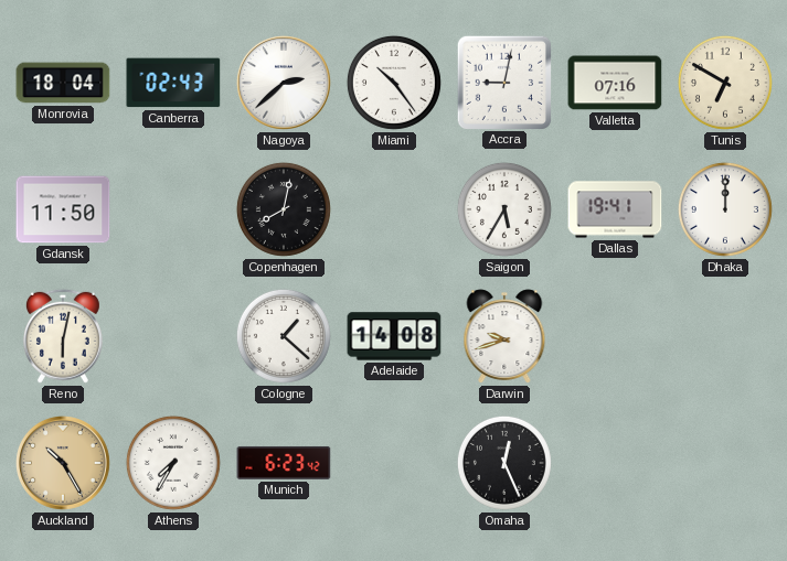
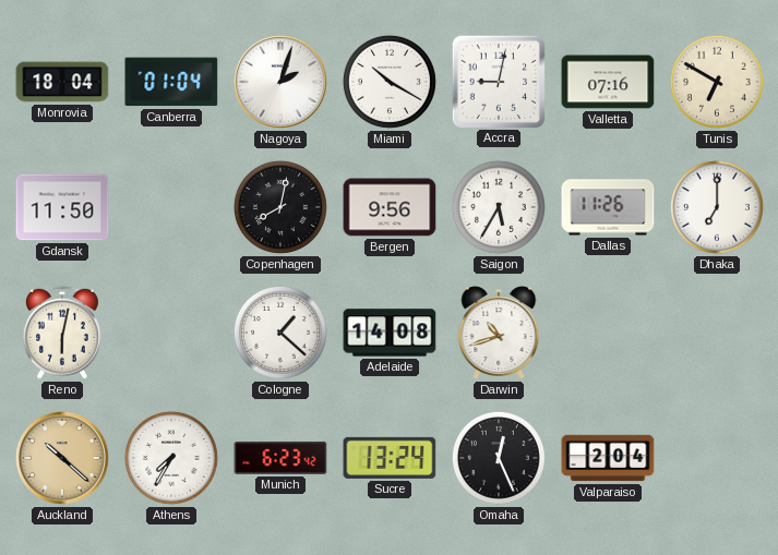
Canberra: 02:43 -> 01:04 (171, 82)
Nagoya: 2:38 -> 2:03 (282, 83)
Miami: 10:24 -> 10:20 (390, 82)
Bergen: none -> 9:56 (390, 207)
Dallas: 19:41 -> 11:26 (608, 207)
Dhaka: 12:00 -> 7:00 (717, 207)
Darwin: 9:42 -> 10:42 (499, 333)
Auckland: 10:25 -> 10:22 (63, 459)
Sucre: none -> 13:24 (390, 458)
Valparaiso: none -> 2:04 (608, 458)
